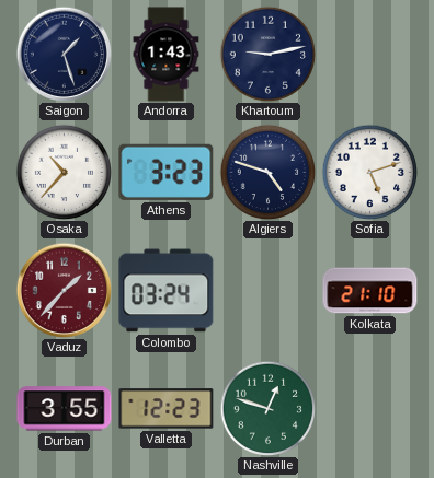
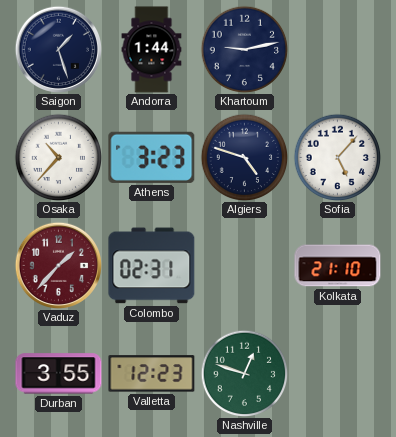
Andorra: 1:43 -> 1:44 (152, 50)
Sofia: 5:12 -> 5:07 (337, 157)
Colombo: 03:24 -> 02:31 (152, 266)
